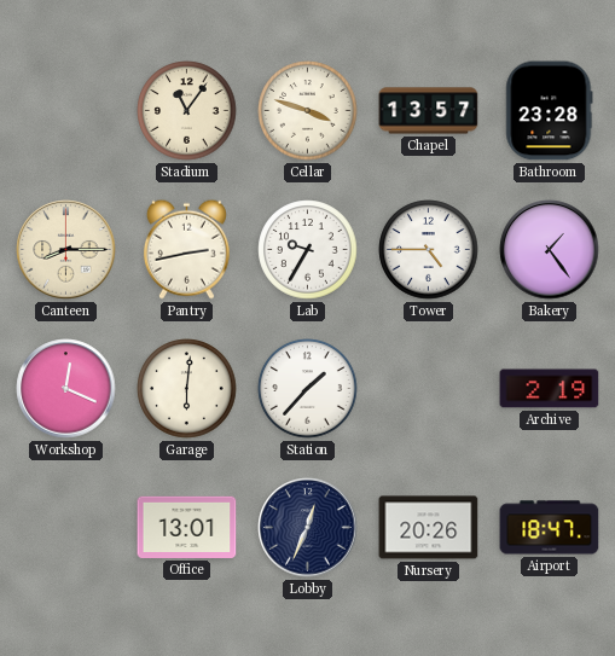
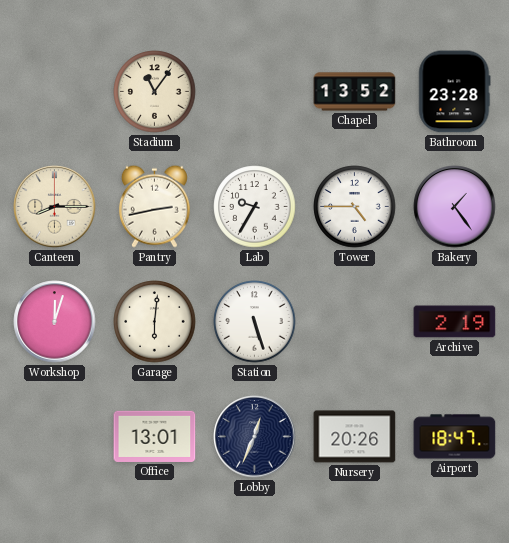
Cellar: 3:48 -> none (308, 111)
Chapel: 13:57 -> 13:52 (355, 92)
Workshop: 12:19 -> 12:03 (55, 322)
Station: 1:37 -> 5:27 (255, 322)
